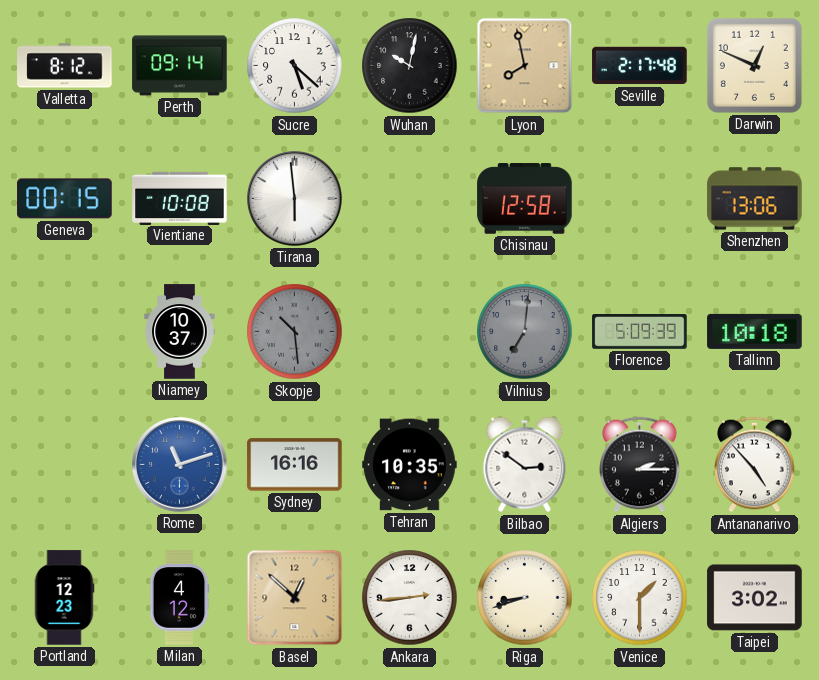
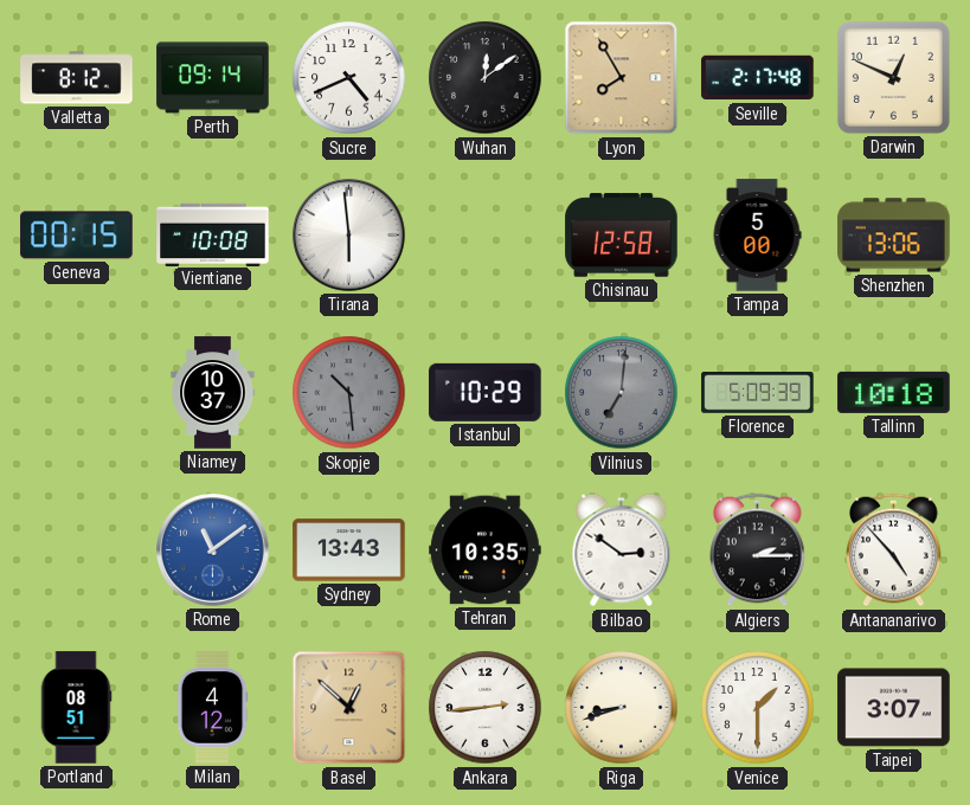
Sucre: 5:22 -> 4:41 (349, 78)
Wuhan: 10:02 -> 12:09 (486, 78)
Lyon: 7:58 -> 7:55 (622, 78)
Tampa: none -> 5:00 (757, 236)
Istanbul: none -> 10:29 (486, 392)
Rome: 11:12 -> 11:09 (213, 550)
Sydney: 16:16 -> 13:43 (349, 550)
Portland: 12:23 -> 08:51 (76, 708)
Taipei: 3:02 -> 3:07 (894, 708)
